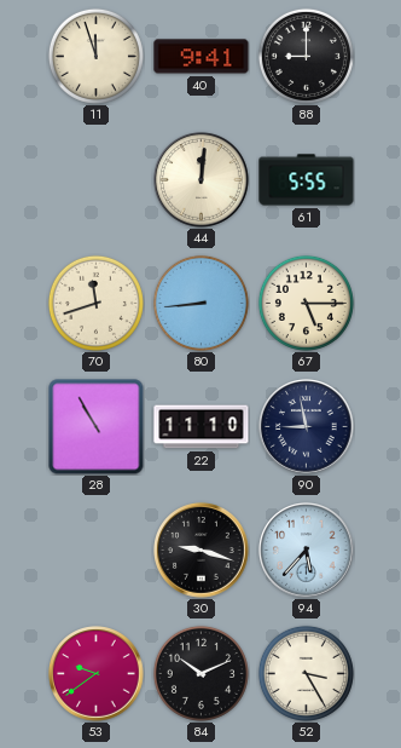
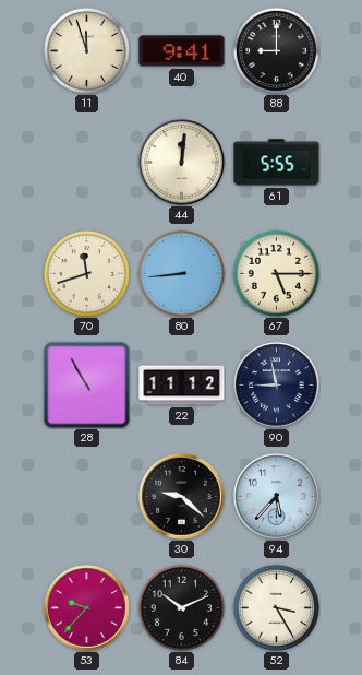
22: 11:10 -> 11:12 (182, 386)
30: 9:18 -> 9:22 (182, 497)
53: 9:39 -> 9:37 (87, 608)
